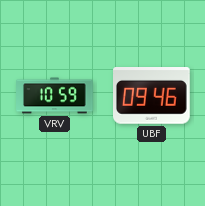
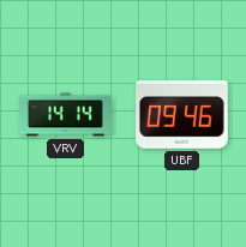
VRV: 10:59 -> 14:14 (66, 115)
